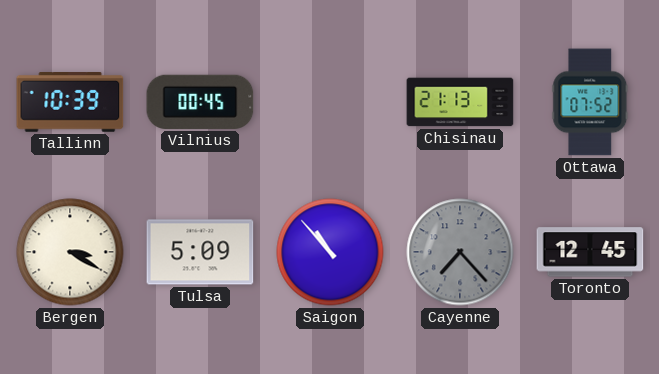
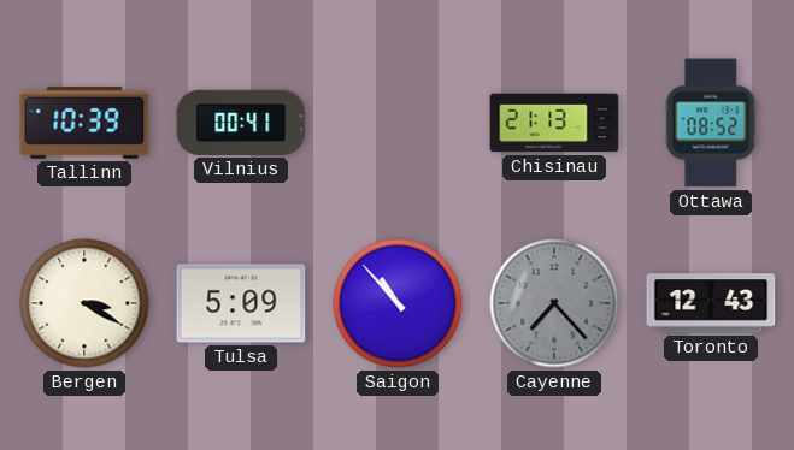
Vilnius: 00:45 -> 00:41 (241, 123)
Ottawa: 07:52 -> 08:52 (711, 123)
Toronto: 12:45 -> 12:43 (711, 303)
